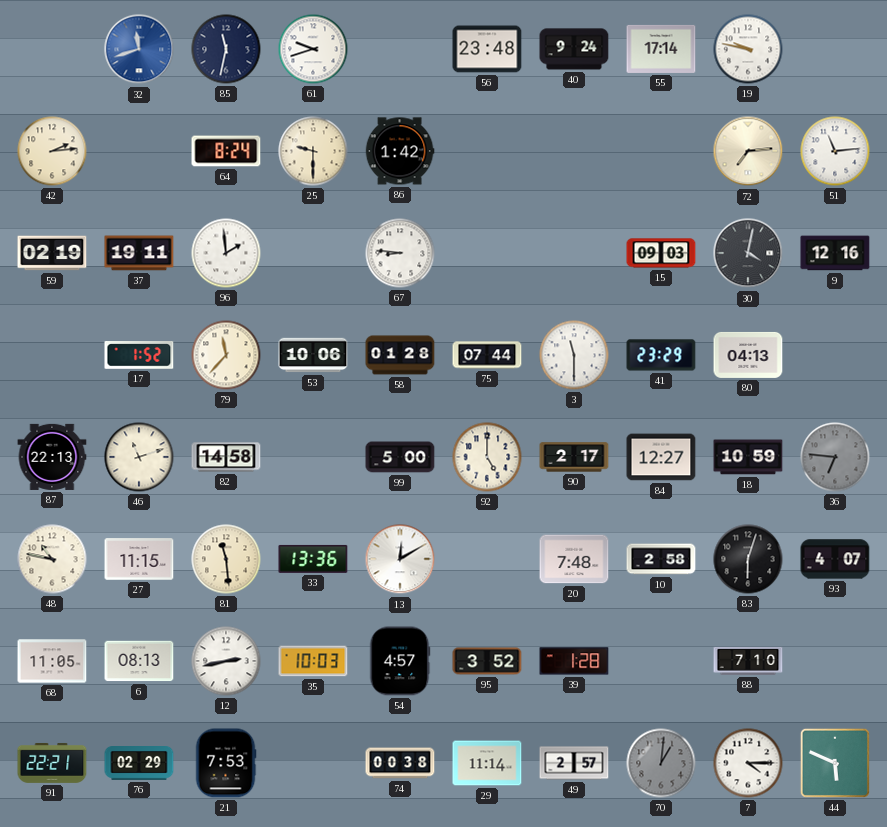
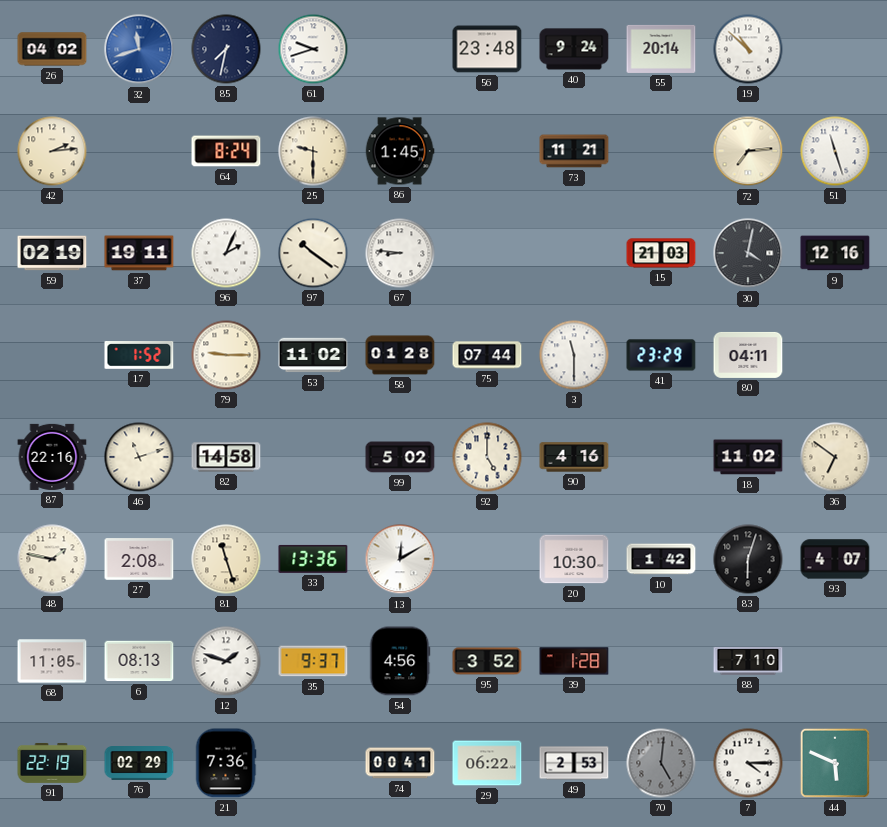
26: none -> 04:02 (52, 49)
85: 11:32 -> 7:32 (226, 49)
55: 17:14 -> 20:14 (661, 49)
19: 9:47 -> 10:52 (748, 49)
86: 1:42 -> 1:45 (400, 151)
73: none -> 11:21 (574, 151)
51: 11:14 -> 11:27 (835, 151)
96: 1:59 -> 2:04 (226, 253)
97: none -> 10:21 (313, 253)
15: 09:03 -> 21:03 (661, 253)
79: 11:37 -> 9:15 (226, 355)
53: 10:06 -> 11:02 (313, 355)
80: 04:13 -> 04:11 (748, 355)
87: 22:13 -> 22:16 (52, 457)
99: 5:00 -> 5:02 (400, 457)
90: 2:17 -> 4:16 (574, 457)
84: 12:27 -> none (661, 457)
18: 10:59 -> 11:02 (748, 457)
36: 6:46 -> 6:51 (835, 457)
36 dial: grey -> cream (835, 457)
48: 10:47 -> 1:47 (52, 559)
27: 11:15 -> 2:08 (139, 559)
81: 11:29 -> 11:27 (226, 559)
20: 7:48 -> 10:30 (574, 559)
10: 2:58 -> 1:42 (661, 559)
12: 2:43 -> 1:48 (226, 661)
35: 10:03 -> 9:37 (313, 661)
54: 4:57 -> 4:56 (400, 661)
91: 22:21 -> 22:19 (52, 763)
21: 7:53 -> 7:36 (226, 763)
74: 00:38 -> 00:41 (400, 763)
29: 11:14 -> 06:22 (487, 763)
49: 2:57 -> 2:53 (574, 763)
70: 1:01 -> 5:01 (661, 763)
